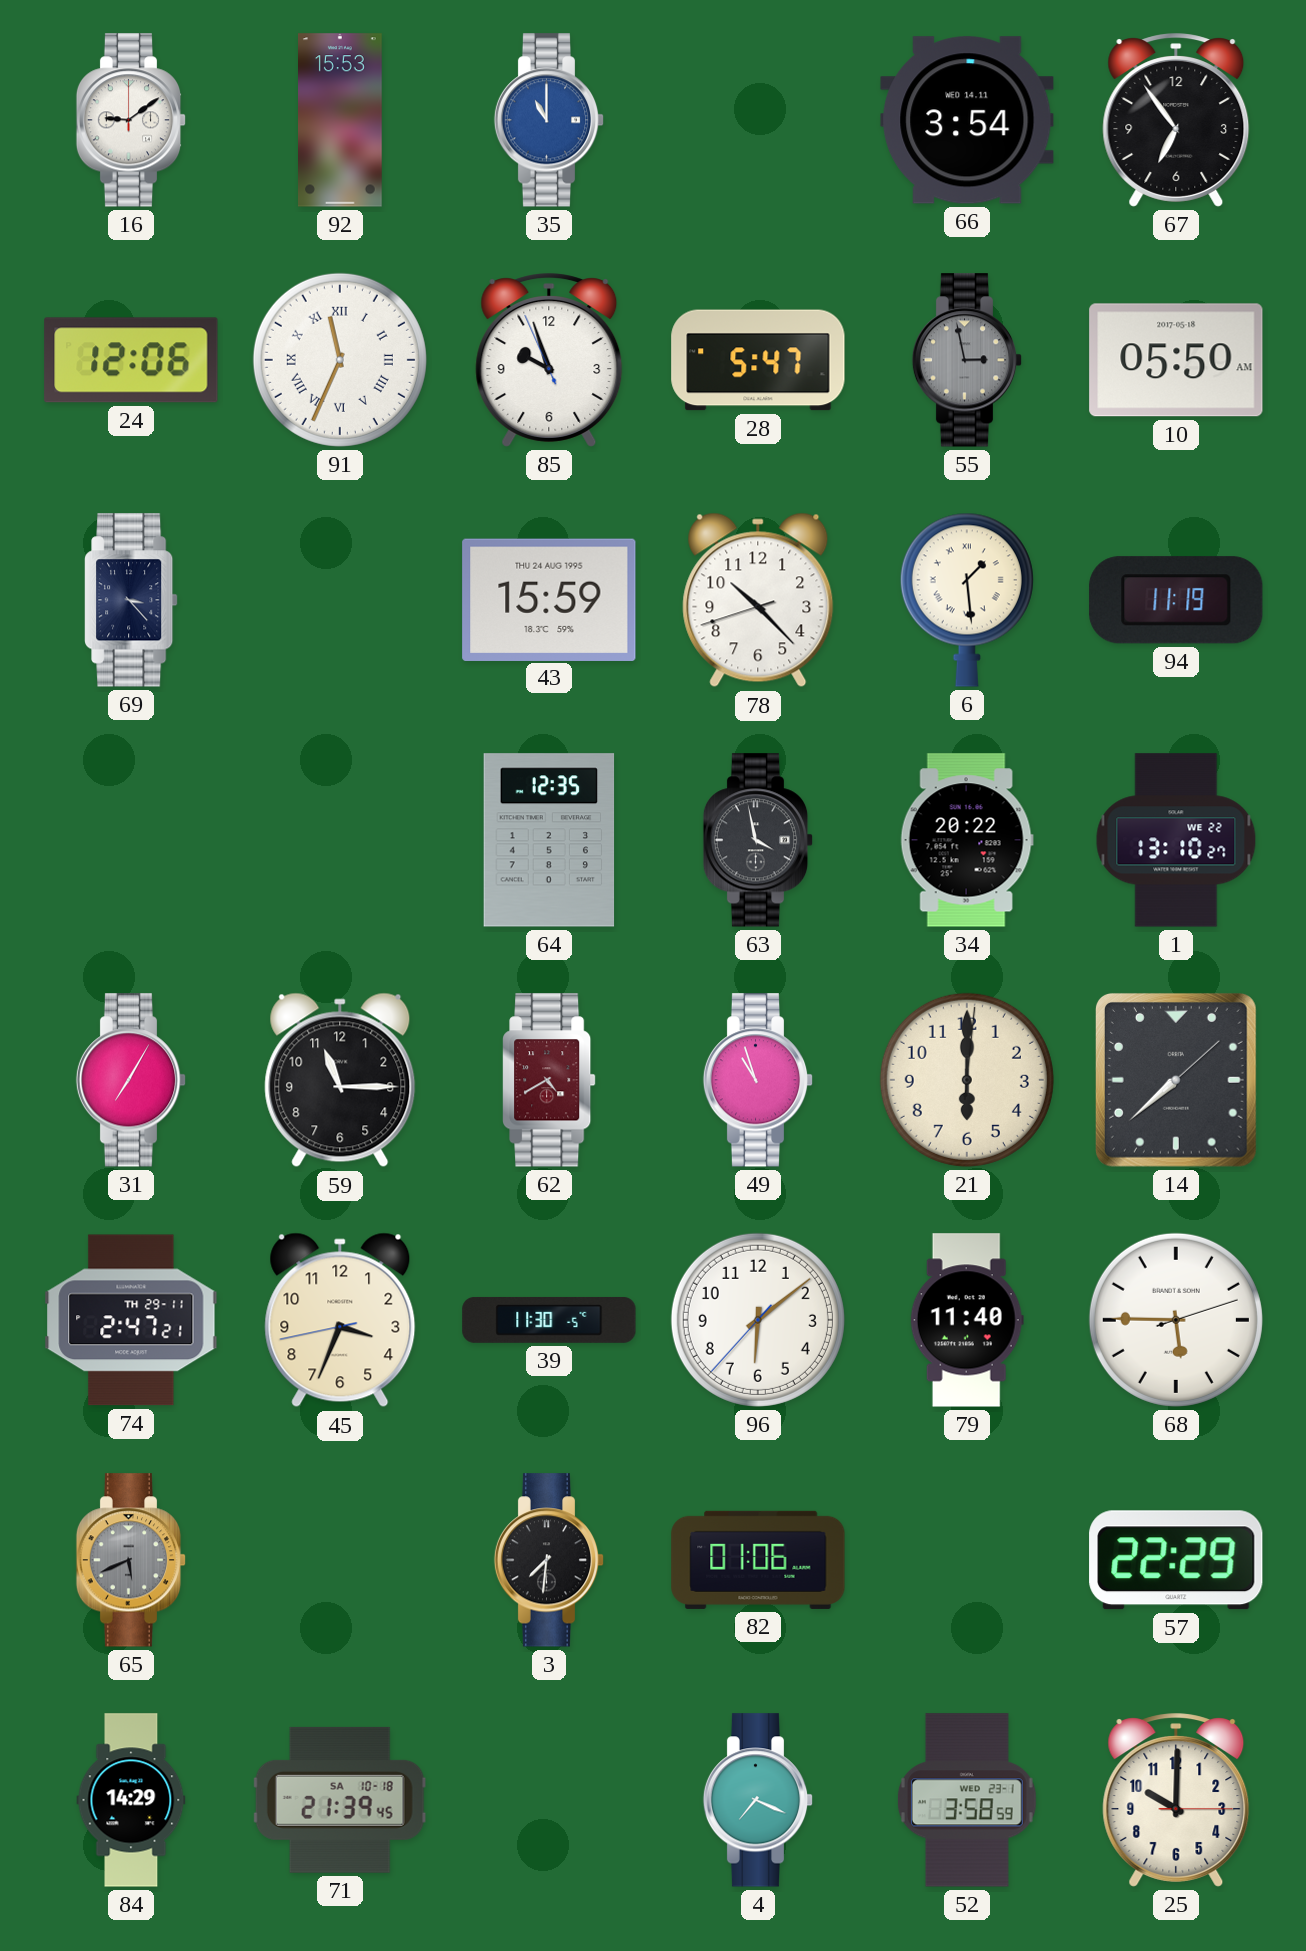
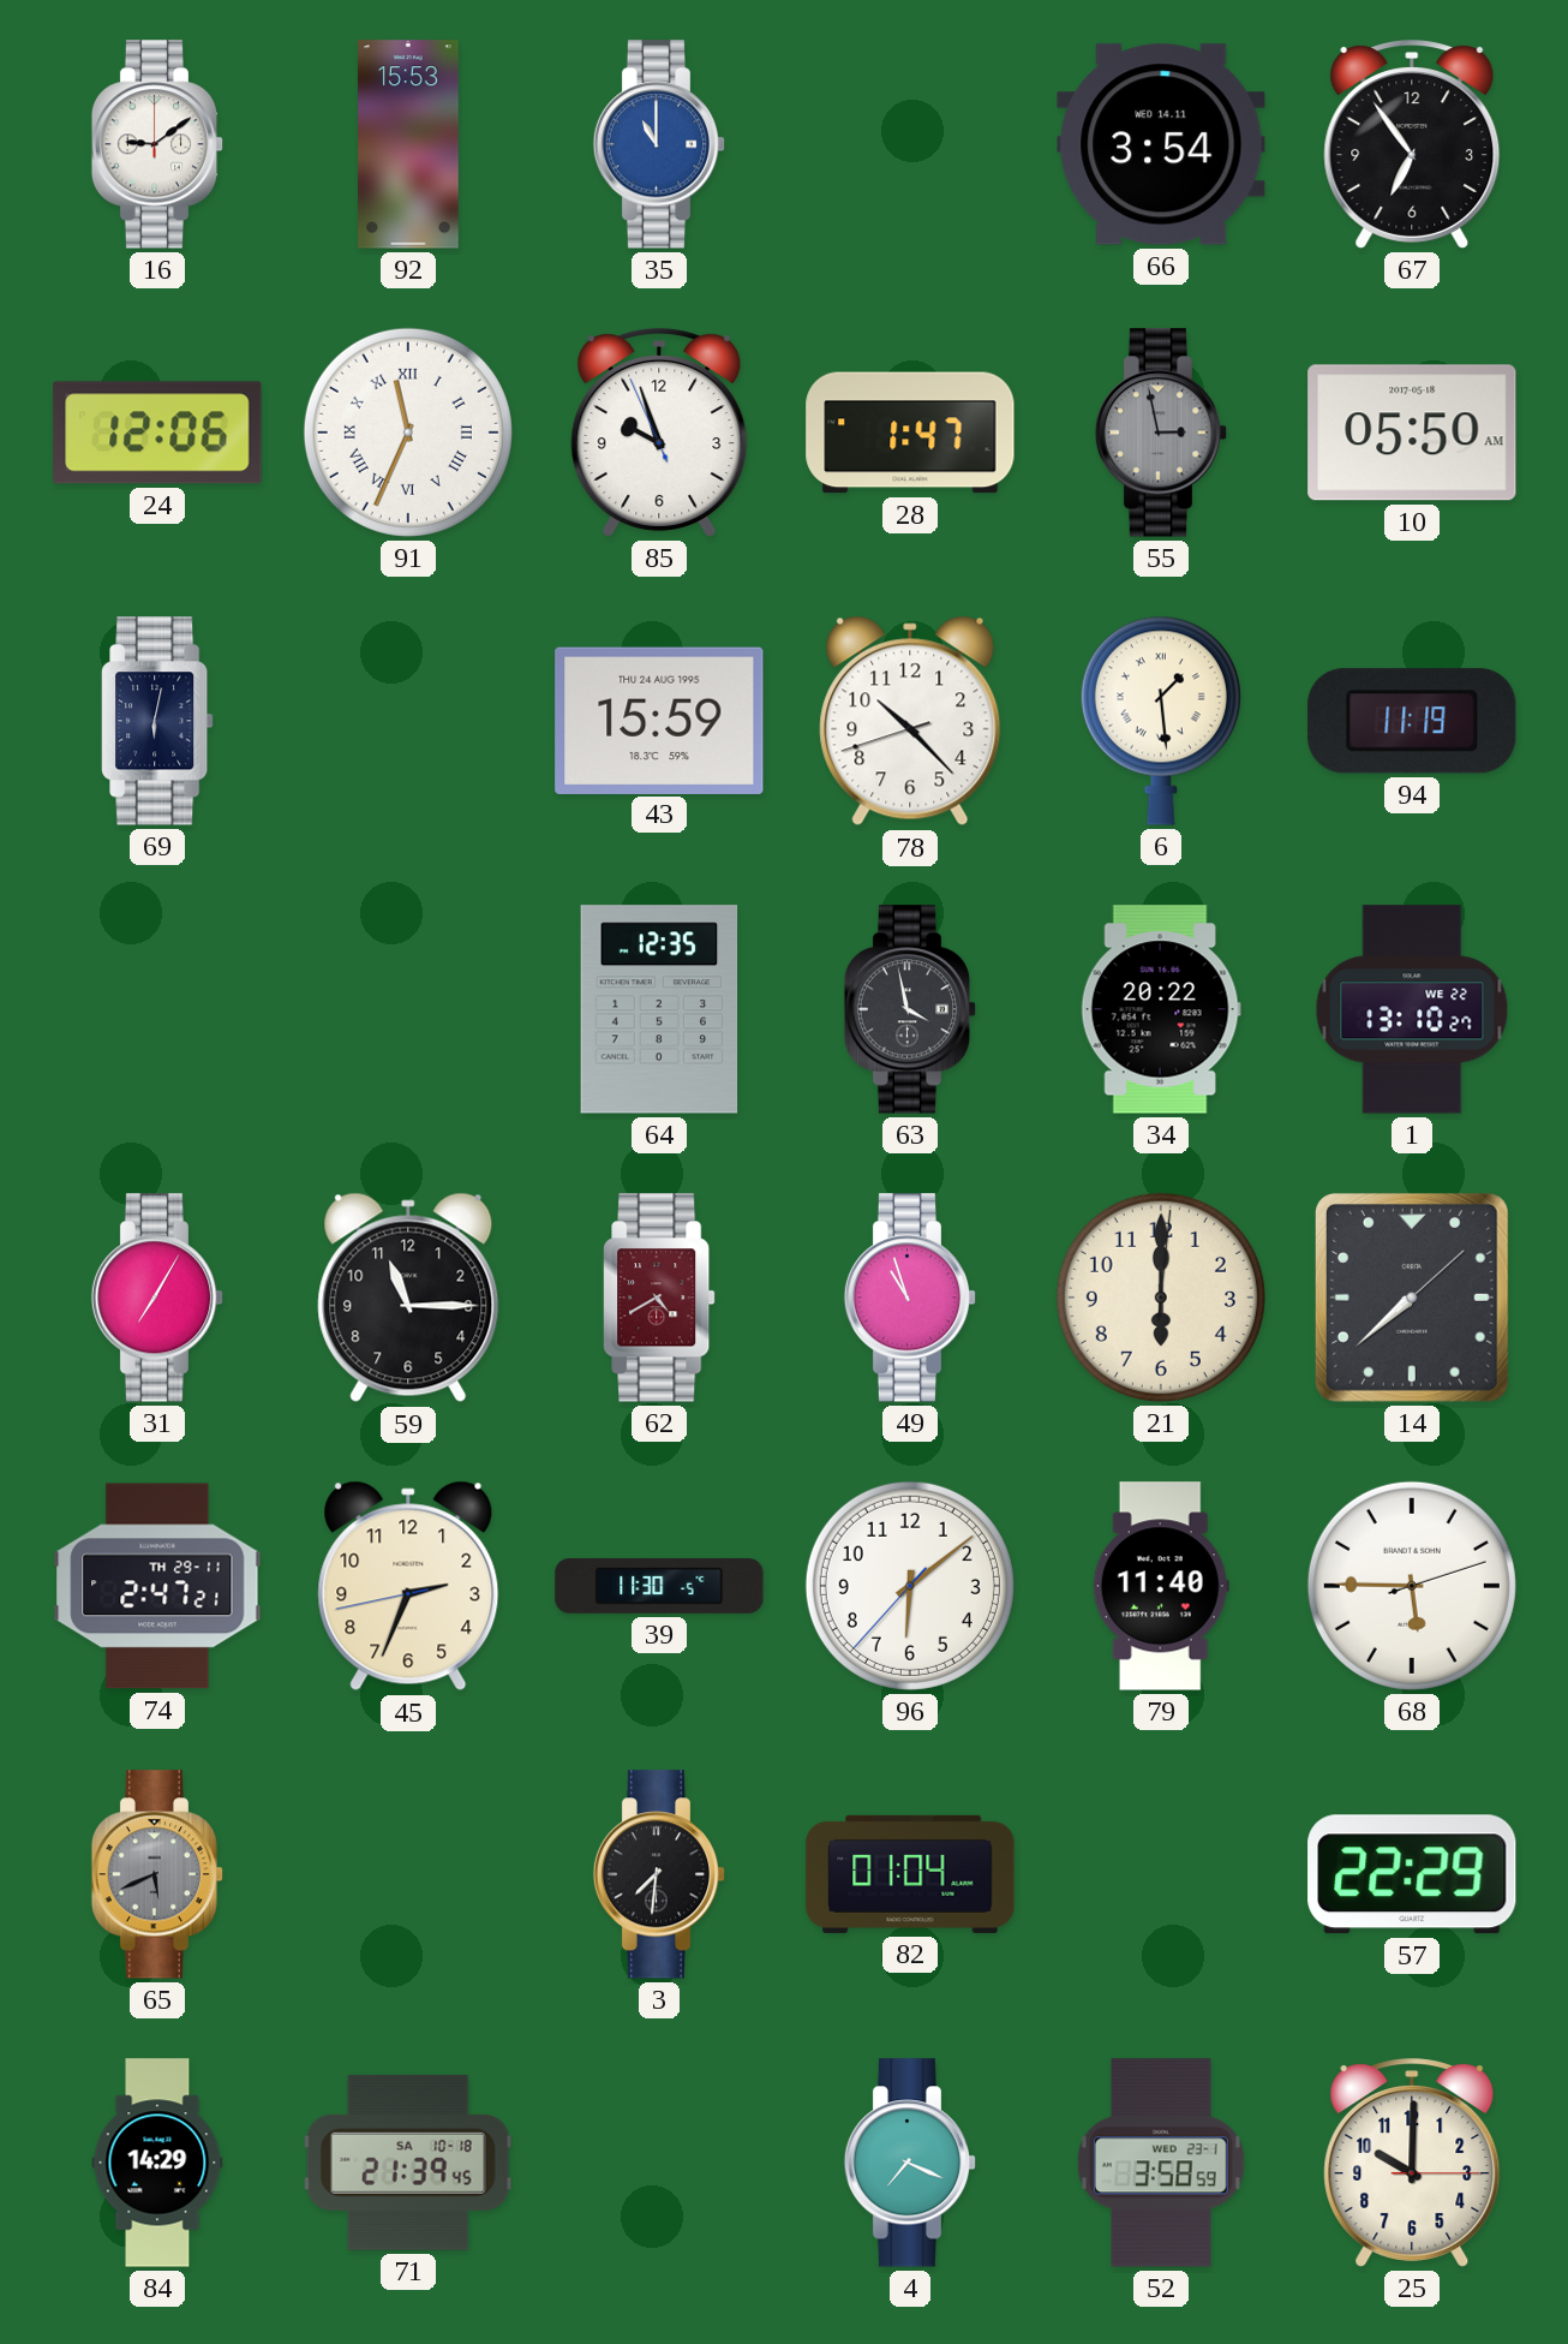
28: 5:47 -> 1:47 (910, 433)
69: 3:23 -> 6:02 (157, 721)
45: 3:33 -> 2:33 (408, 1586)
82: 01:06 -> 01:04 (910, 1874)
